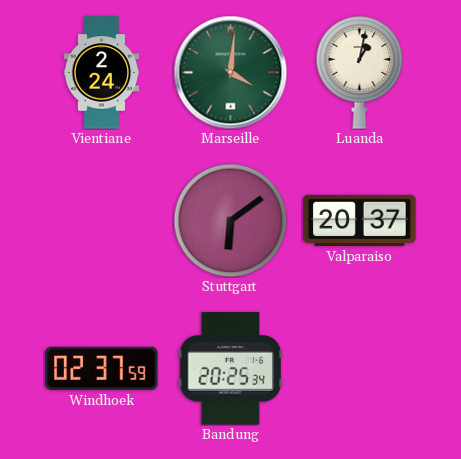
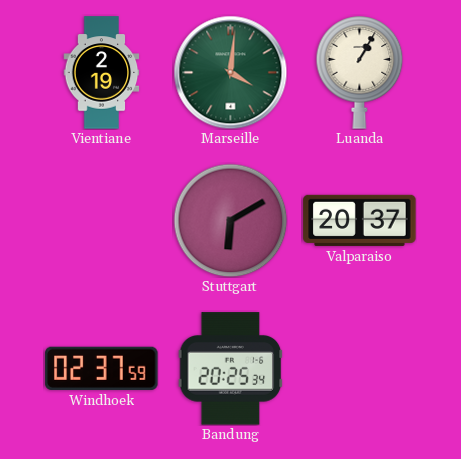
Vientiane: 2:24 -> 2:19 (102, 73)
Luanda: 1:02 -> 1:05 (360, 73)
Stuttgart: 6:09 -> 6:10 (230, 220)
